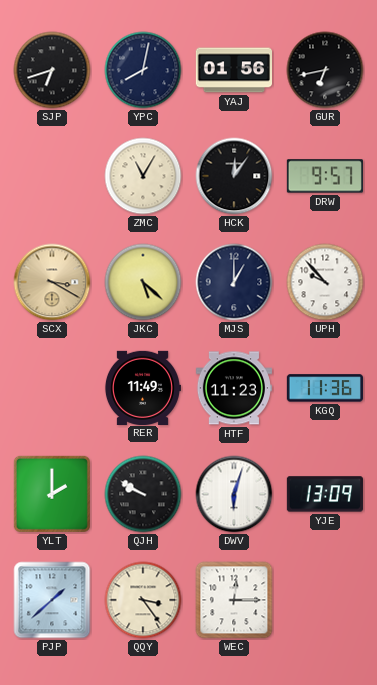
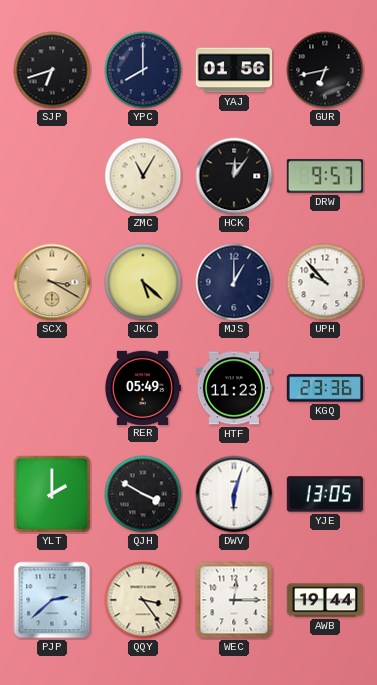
YPC: 8:02 -> 8:00 (143, 70)
RER: 11:49 -> 05:49 (142, 387)
KGQ: 11:36 -> 23:36 (325, 388)
QJH: 9:50 -> 3:50 (143, 494)
YJE: 13:09 -> 13:05 (325, 494)
PJP: 1:38 -> 2:38 (52, 600)
AWB: none -> 19:44 (324, 600)
